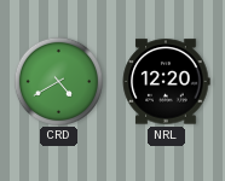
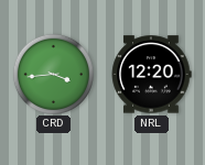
CRD: 4:40 -> 3:44 (53, 74)
